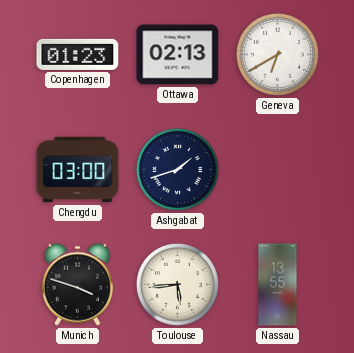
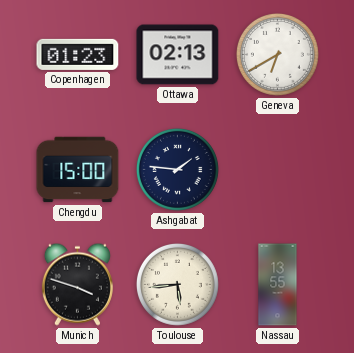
Chengdu: 03:00 -> 15:00 (78, 170)
Ashgabat: 1:42 -> 1:46 (177, 169)
